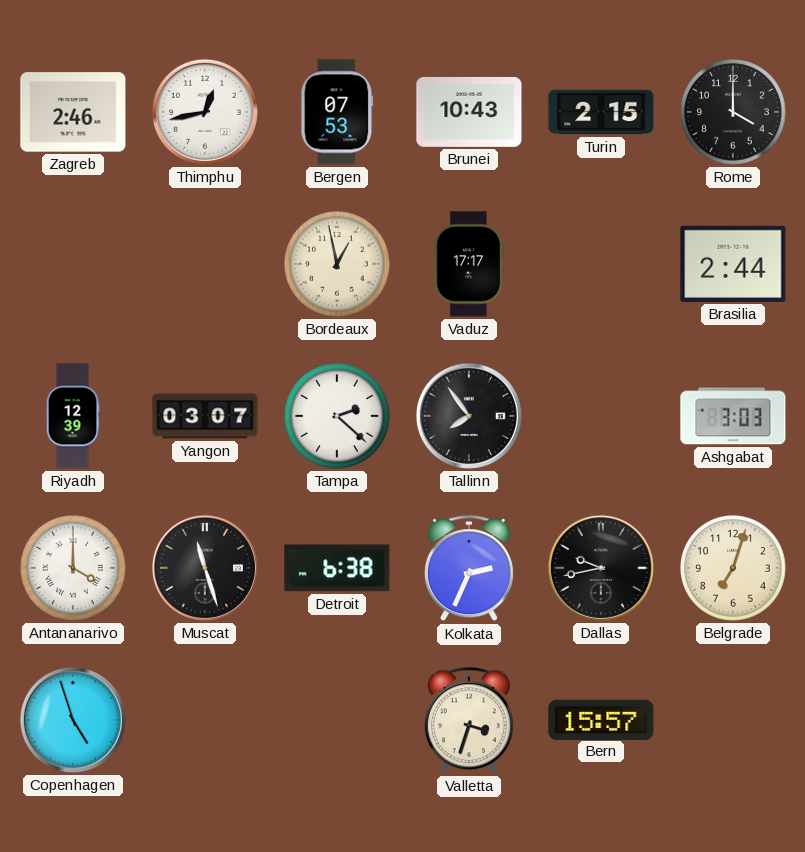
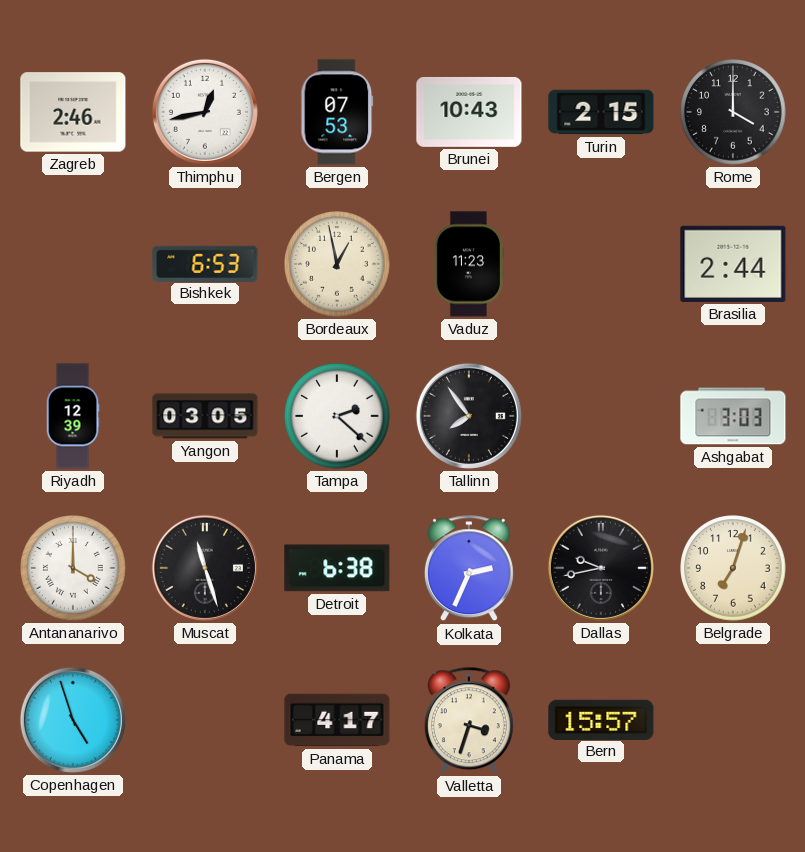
Bishkek: none -> 6:53 (205, 263)
Vaduz: 17:17 -> 11:23 (468, 264)
Yangon: 03:07 -> 03:05 (205, 416)
Panama: none -> 4:17 (337, 720)
